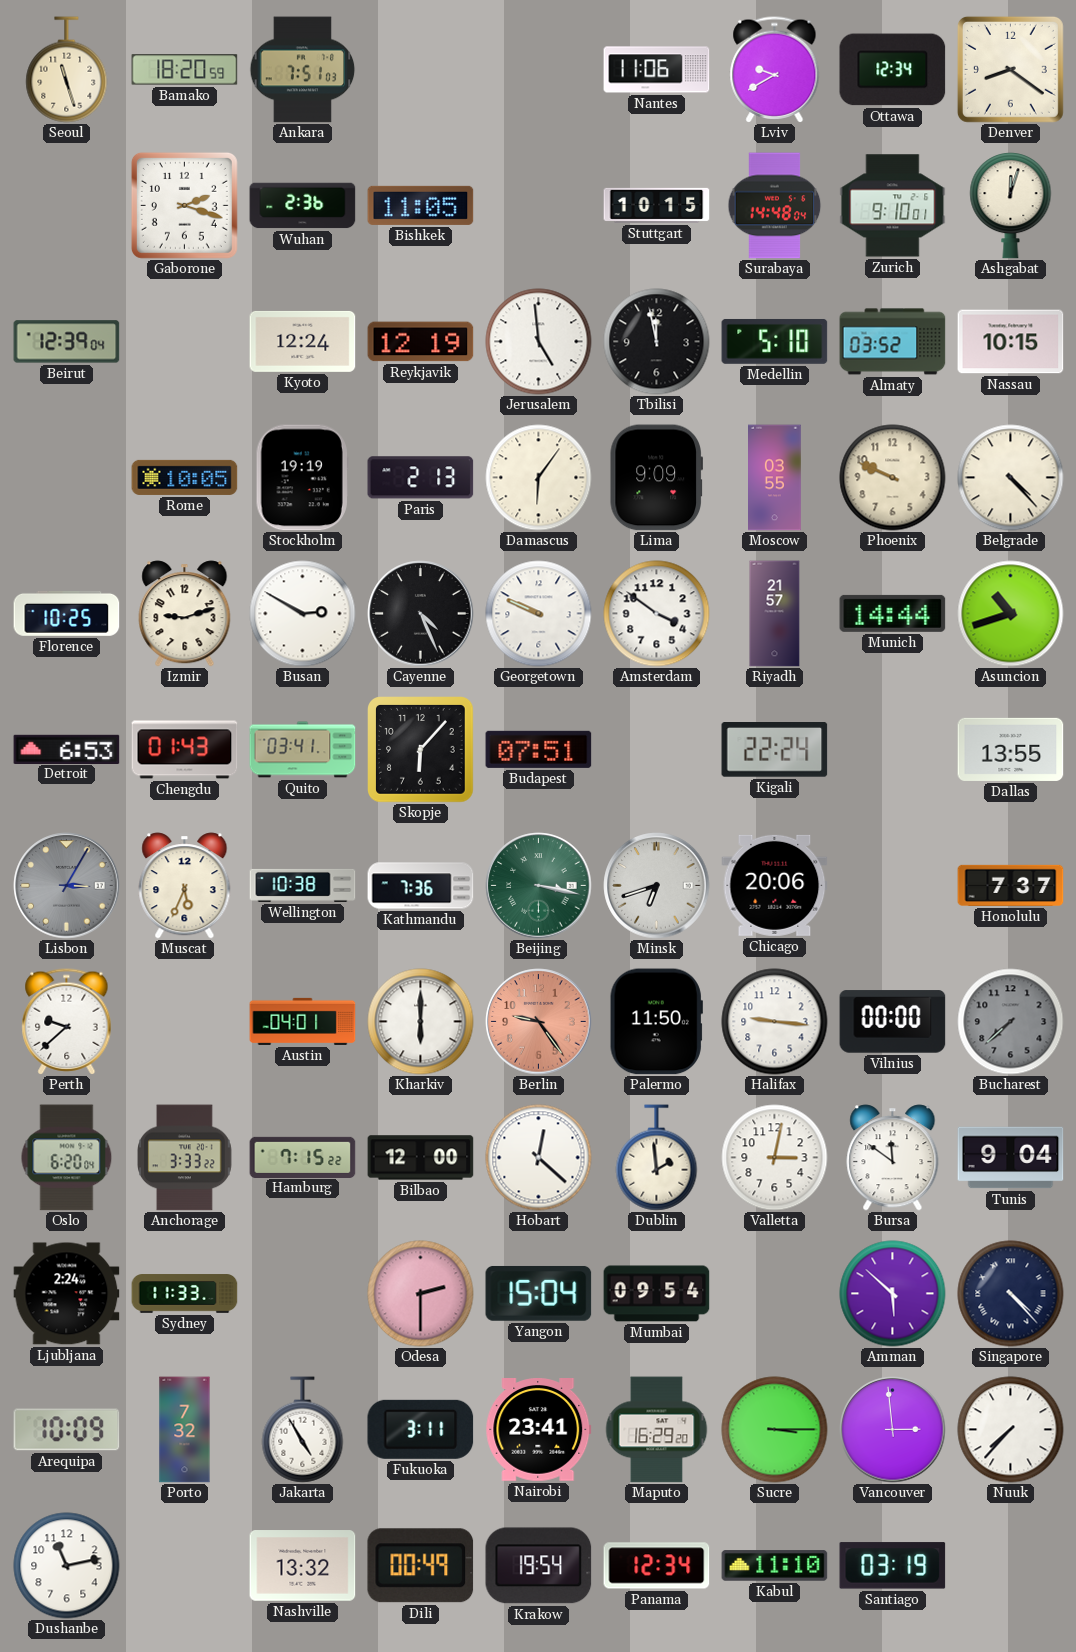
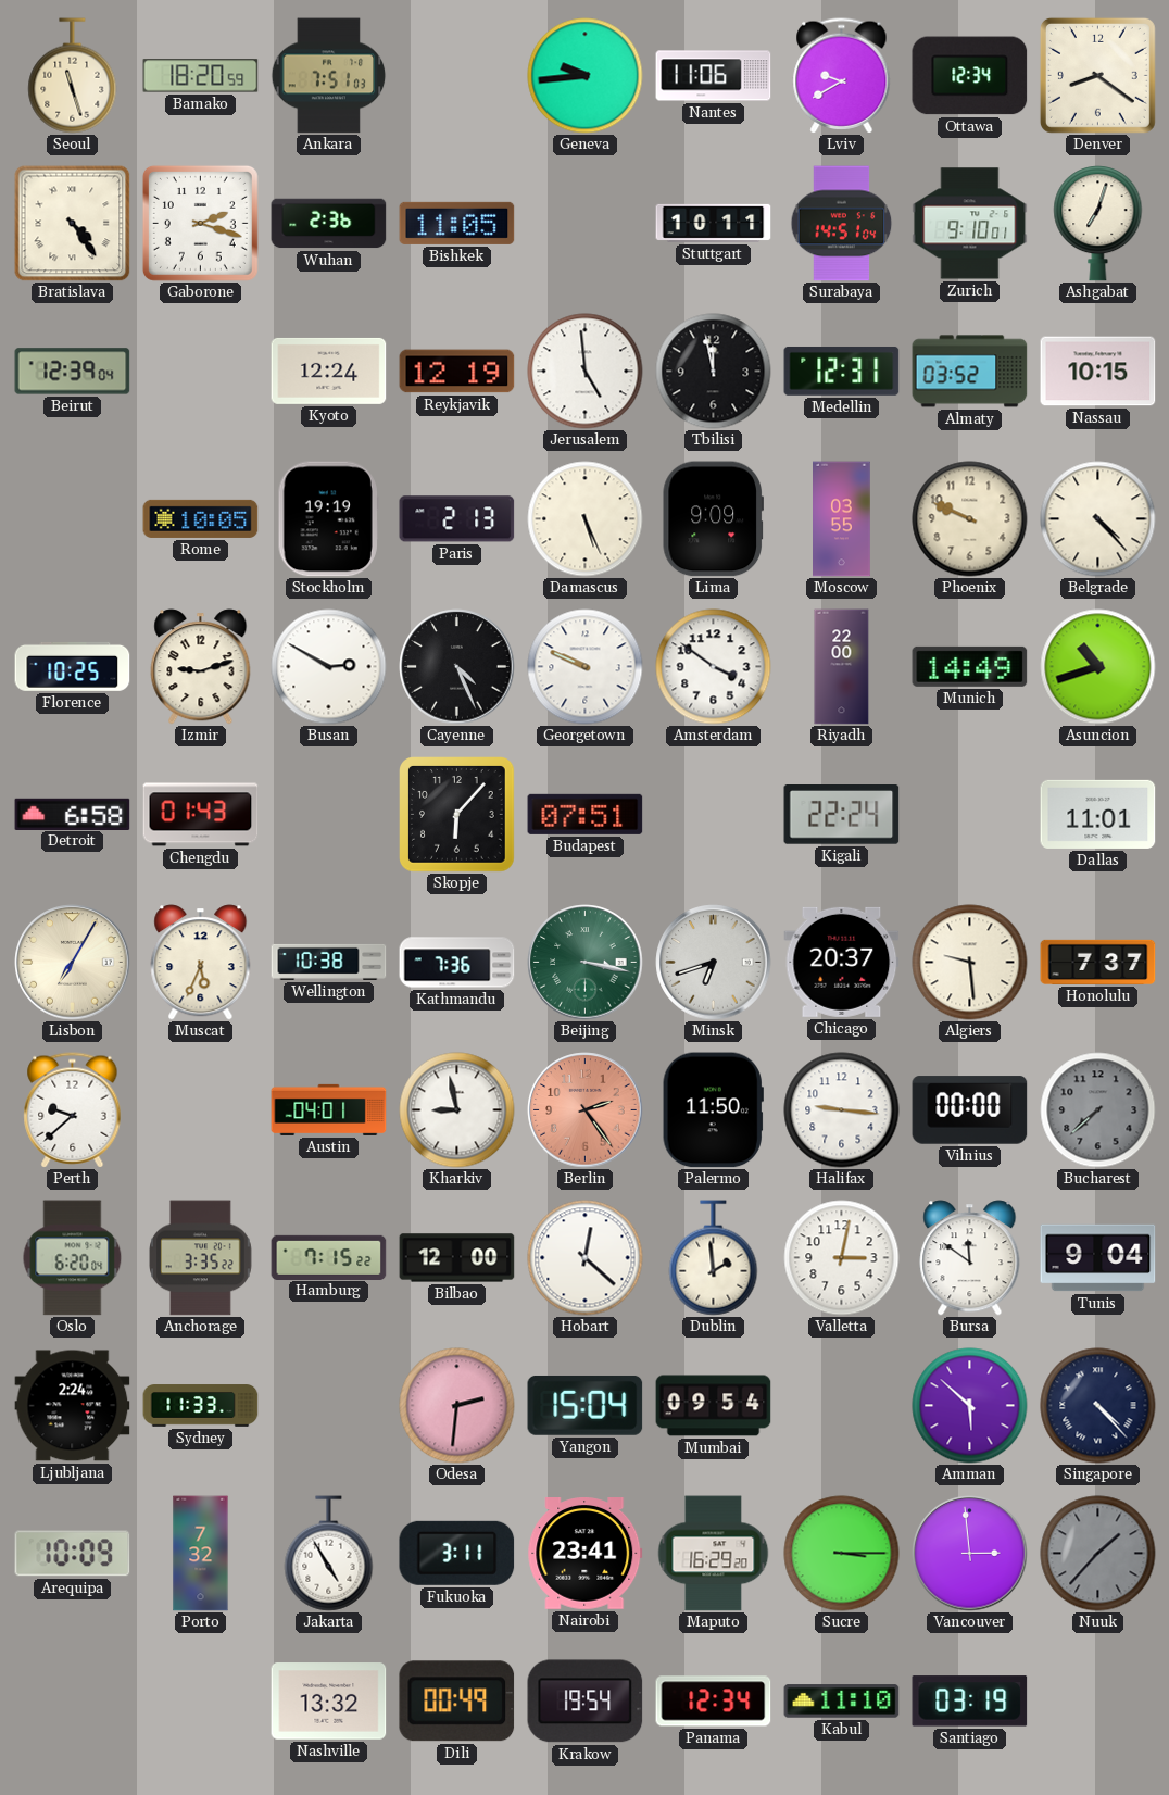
Geneva: none -> 9:44 (586, 76)
Bratislava: none -> 4:24 (73, 224)
Stuttgart: 10:15 -> 10:11 (714, 223)
Surabaya: 14:48 -> 14:51 (842, 224)
Ashgabat: 12:03 -> 7:03 (1098, 224)
Medellin: 5:10 -> 12:31 (842, 371)
Damascus: 6:06 -> 5:26 (586, 519)
Riyadh: 21:57 -> 22:00 (842, 667)
Munich: 14:44 -> 14:49 (970, 666)
Detroit: 6:53 -> 6:58 (73, 814)
Quito: 03:41 -> none (303, 750)
Dallas: 13:55 -> 11:01 (1098, 814)
Lisbon: 3:05 -> 7:05 (73, 963)
Lisbon dial: grey -> cream (73, 963)
Chicago: 20:06 -> 20:37 (842, 962)
Algiers: none -> 9:29 (970, 963)
Kharkiv: 6:00 -> 8:58 (457, 1110)
Berlin: 9:24 -> 2:24 (586, 1110)
Anchorage: 3:33 -> 3:35 (201, 1258)
Odesa: 2:30 -> 2:31 (457, 1406)
Nuuk: 7:37 -> 1:37 (1098, 1554)
Nuuk dial: white -> grey (1098, 1554)
Dushanbe: 11:13 -> none (67, 1566)
